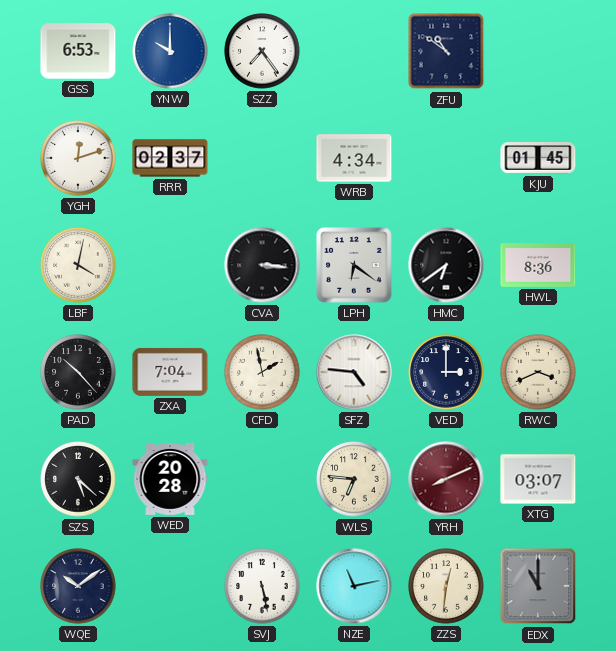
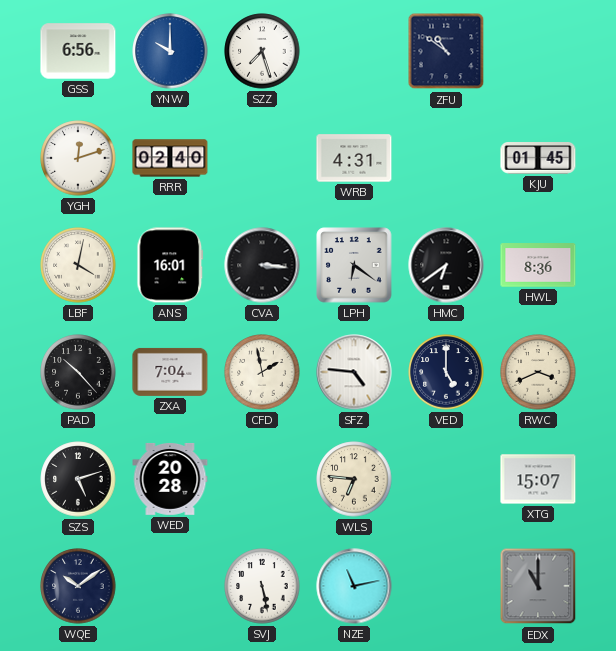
GSS: 6:53 -> 6:56 (78, 51)
SZZ: 7:24 -> 7:27 (262, 51)
RRR: 02:37 -> 02:40 (170, 158)
WRB: 4:34 -> 4:31 (354, 158)
ANS: none -> 16:01 (170, 265)
VED: 3:00 -> 5:00 (446, 372)
SZS: 5:22 -> 5:12 (78, 479)
YRH: 8:11 -> none (446, 479)
XTG: 03:07 -> 15:07 (538, 479)
ZZS: 12:31 -> none (446, 586)
